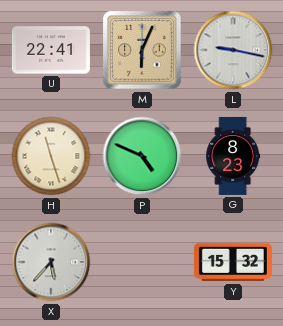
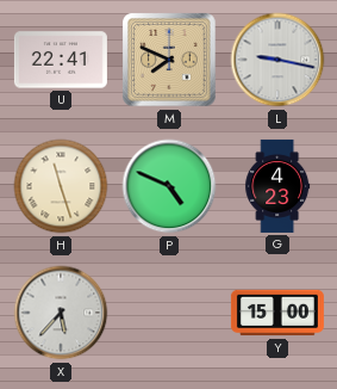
M: 6:04 -> 7:49 (169, 60)
G: 8:23 -> 4:23 (277, 186)
Y: 15:32 -> 15:00 (277, 313)
